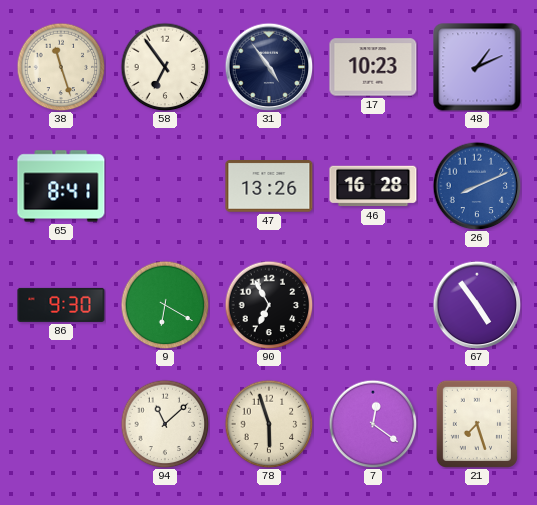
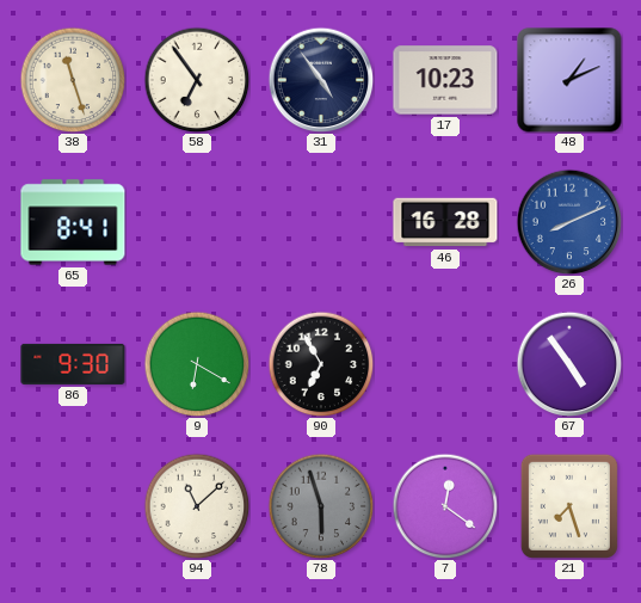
47: 13:26 -> none (269, 187)
78 dial: cream -> grey (321, 506)
